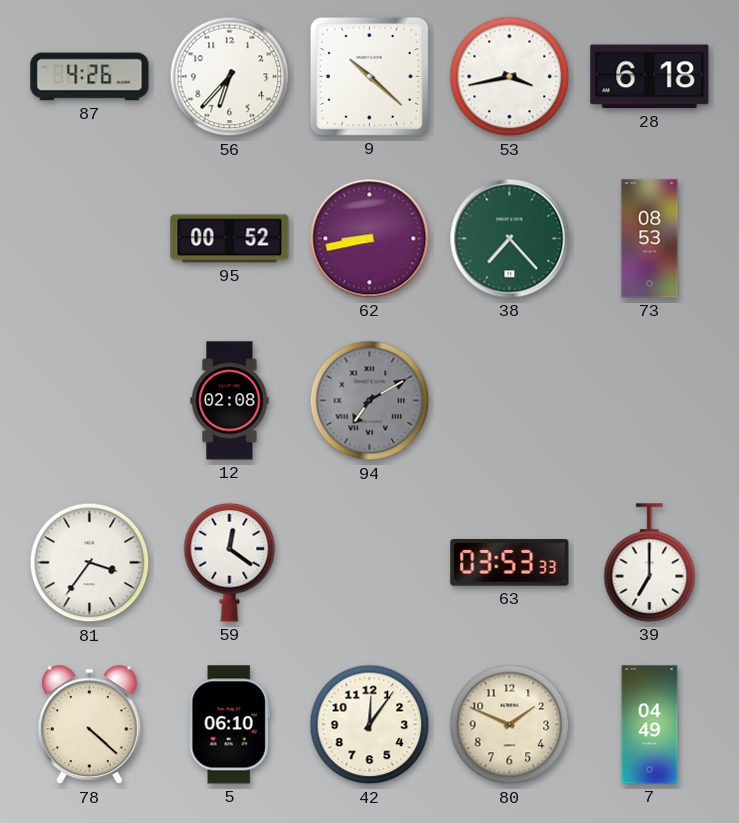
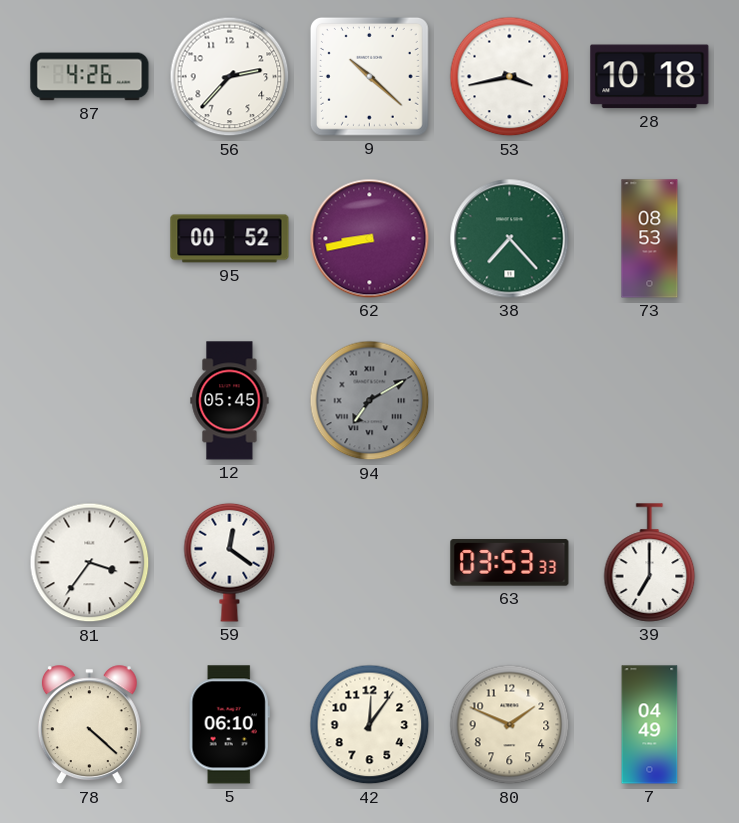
56: 6:37 -> 2:37 (230, 77)
28: 6:18 -> 10:18 (650, 77)
12: 02:08 -> 05:45 (230, 401)
